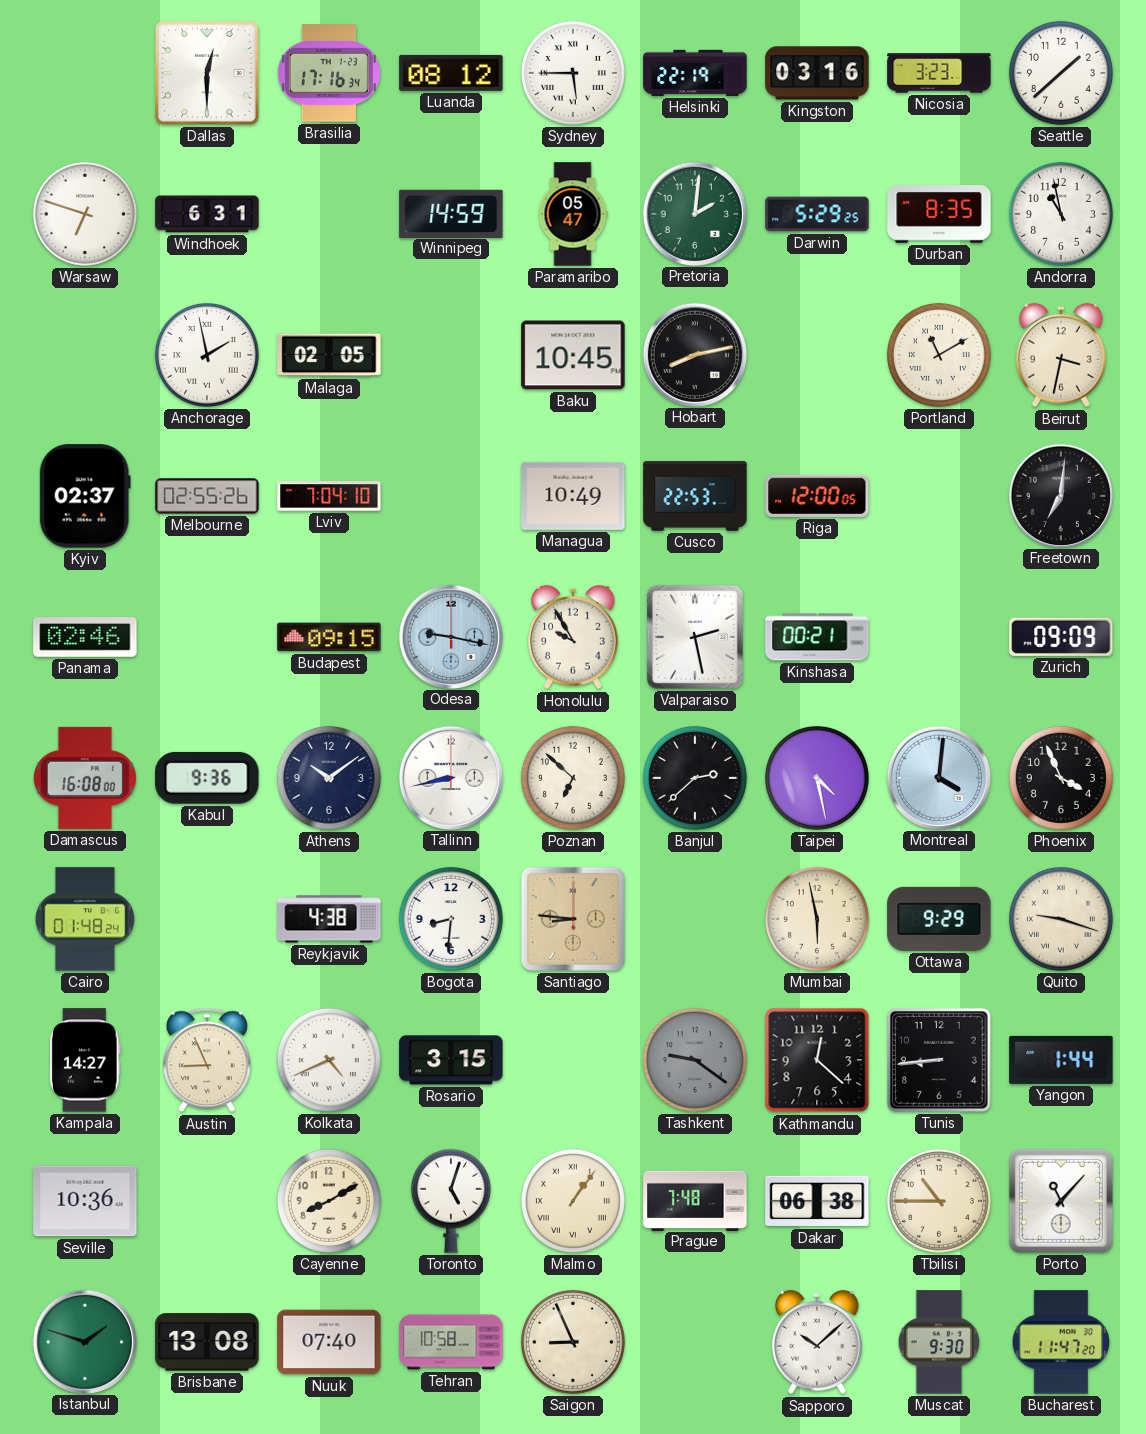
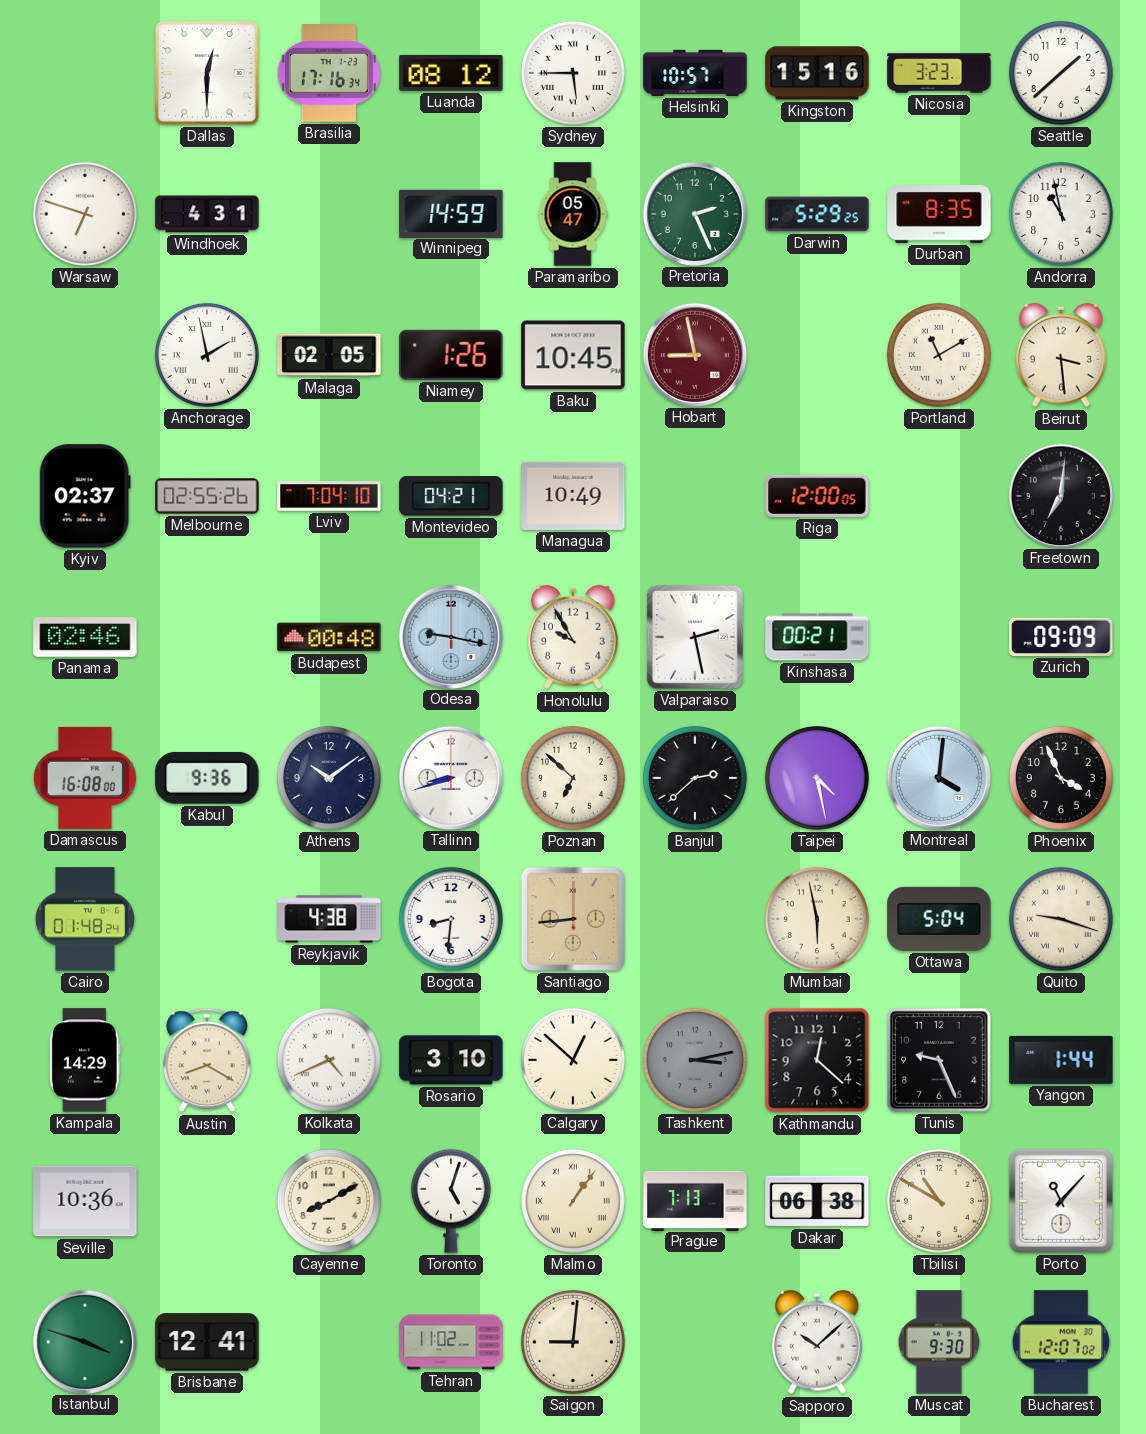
Helsinki: 22:19 -> 10:57 (695, 73)
Kingston: 03:16 -> 15:16 (817, 73)
Windhoek: 6:31 -> 4:31 (207, 214)
Pretoria: 2:01 -> 2:26 (694, 213)
Niamey: none -> 1:26 (451, 355)
Hobart: 8:13 -> 8:58 (694, 354)
Hobart dial: black -> burgundy (694, 354)
Beirut: 3:32 -> 3:29 (1061, 355)
Montevideo: none -> 04:21 (451, 496)
Cusco: 22:53 -> none (695, 496)
Budapest: 09:15 -> 00:48 (329, 637)
Tallinn: 8:43 -> 8:42 (450, 777)
Santiago: 8:46 -> 8:44 (573, 919)
Ottawa: 9:29 -> 5:04 (939, 919)
Kampala: 14:27 -> 14:29 (85, 1060)
Austin: 8:56 -> 8:20 (207, 1060)
Rosario: 3:15 -> 3:10 (451, 1060)
Calgary: none -> 12:52 (573, 1060)
Tashkent: 9:21 -> 3:13 (695, 1060)
Tunis: 8:44 -> 9:26 (939, 1060)
Prague: 7:48 -> 7:13 (695, 1200)
Tbilisi: 10:45 -> 10:50 (939, 1201)
Istanbul: 1:48 -> 3:48 (84, 1341)
Brisbane: 13:08 -> 12:41 (207, 1342)
Nuuk: 07:40 -> none (329, 1342)
Tehran: 10:58 -> 11:02 (451, 1342)
Saigon: 8:56 -> 9:01 (573, 1342)
Bucharest: 11:47 -> 12:07 (1060, 1342)
